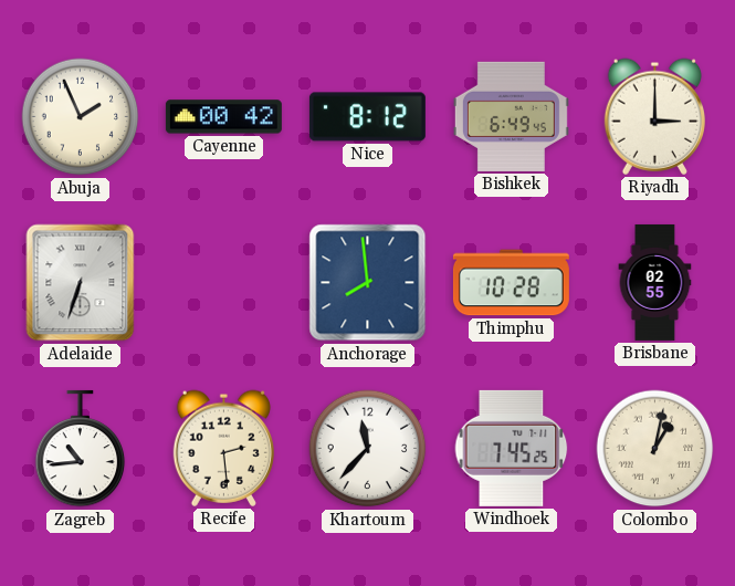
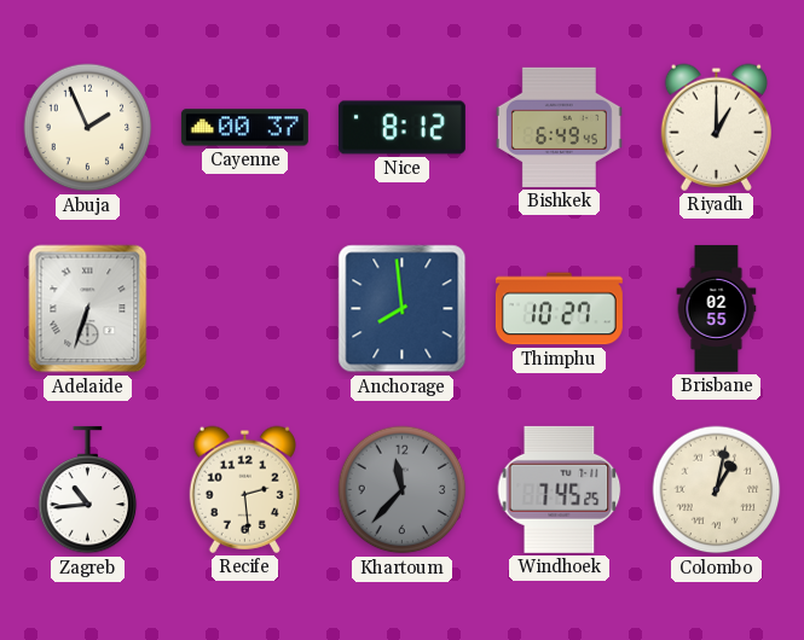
Cayenne: 00:42 -> 00:37 (244, 128)
Riyadh: 3:00 -> 1:00 (716, 127)
Thimphu: 10:28 -> 10:27 (559, 309)
Khartoum dial: white -> grey (403, 490)
